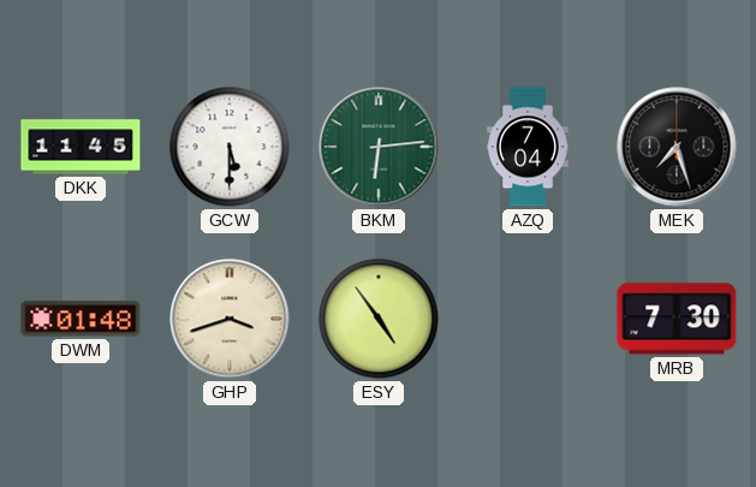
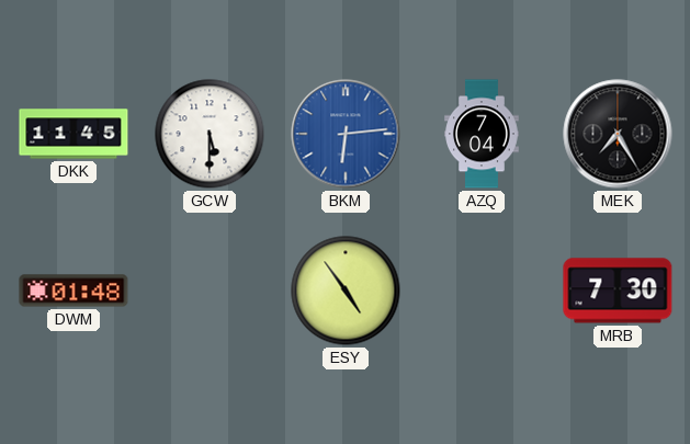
BKM dial: green -> blue (346, 134)
MEK: 7:27 -> 7:25 (618, 134)
GHP: 3:42 -> none (230, 319)
